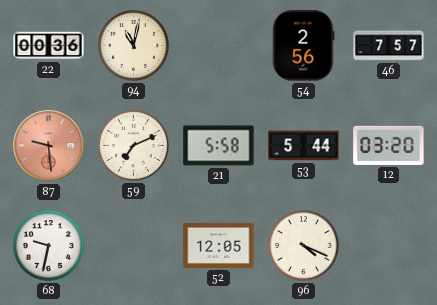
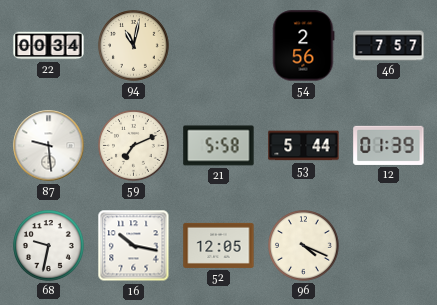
22: 00:36 -> 00:34 (49, 46)
87 dial: salmon -> white (49, 146)
12: 03:20 -> 01:39 (389, 145)
16: none -> 10:17 (134, 246)
